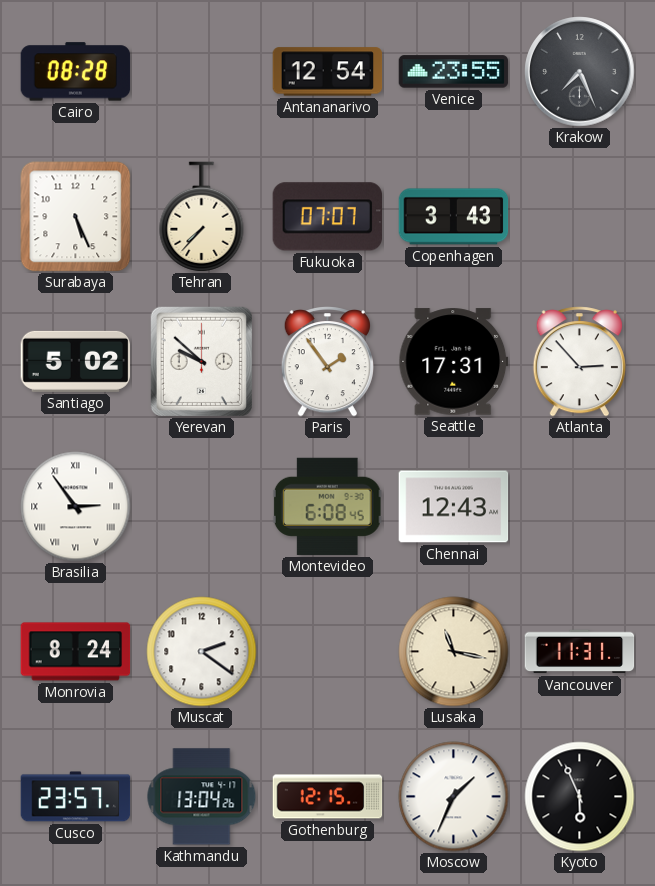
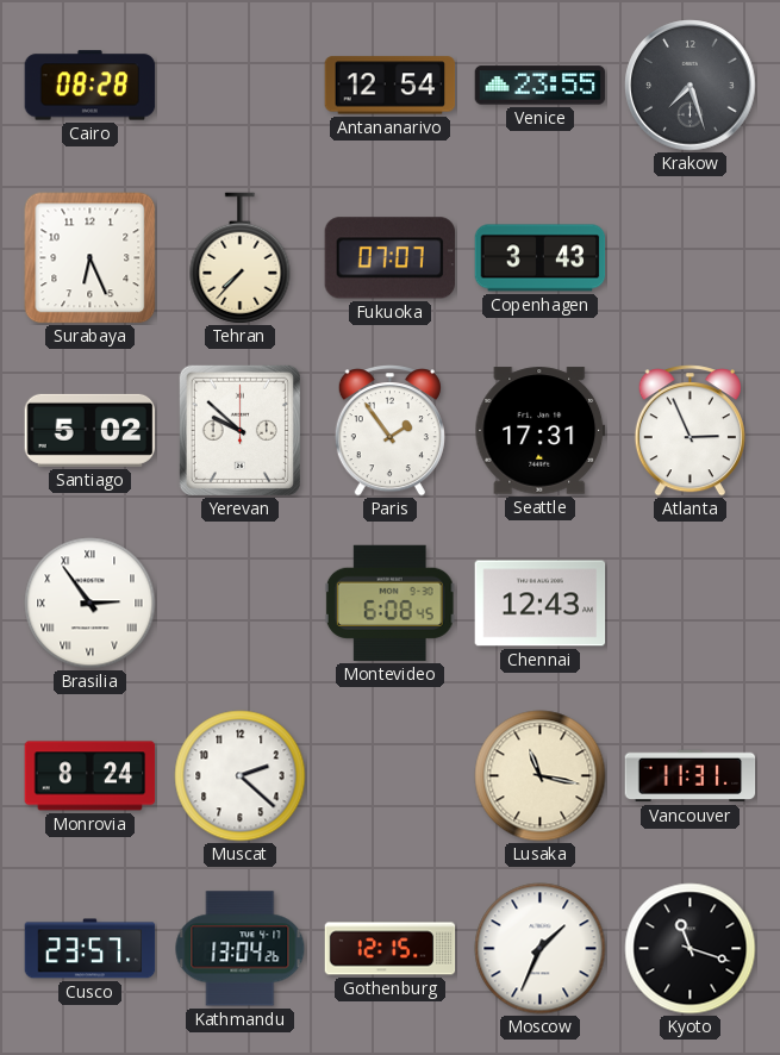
Krakow: 7:26 -> 7:27 (691, 86)
Surabaya: 5:26 -> 6:26 (91, 258)
Atlanta: 2:53 -> 2:56 (689, 431)
Muscat: 2:21 -> 2:22 (241, 776)
Kyoto: 5:56 -> 11:18 (691, 949)
